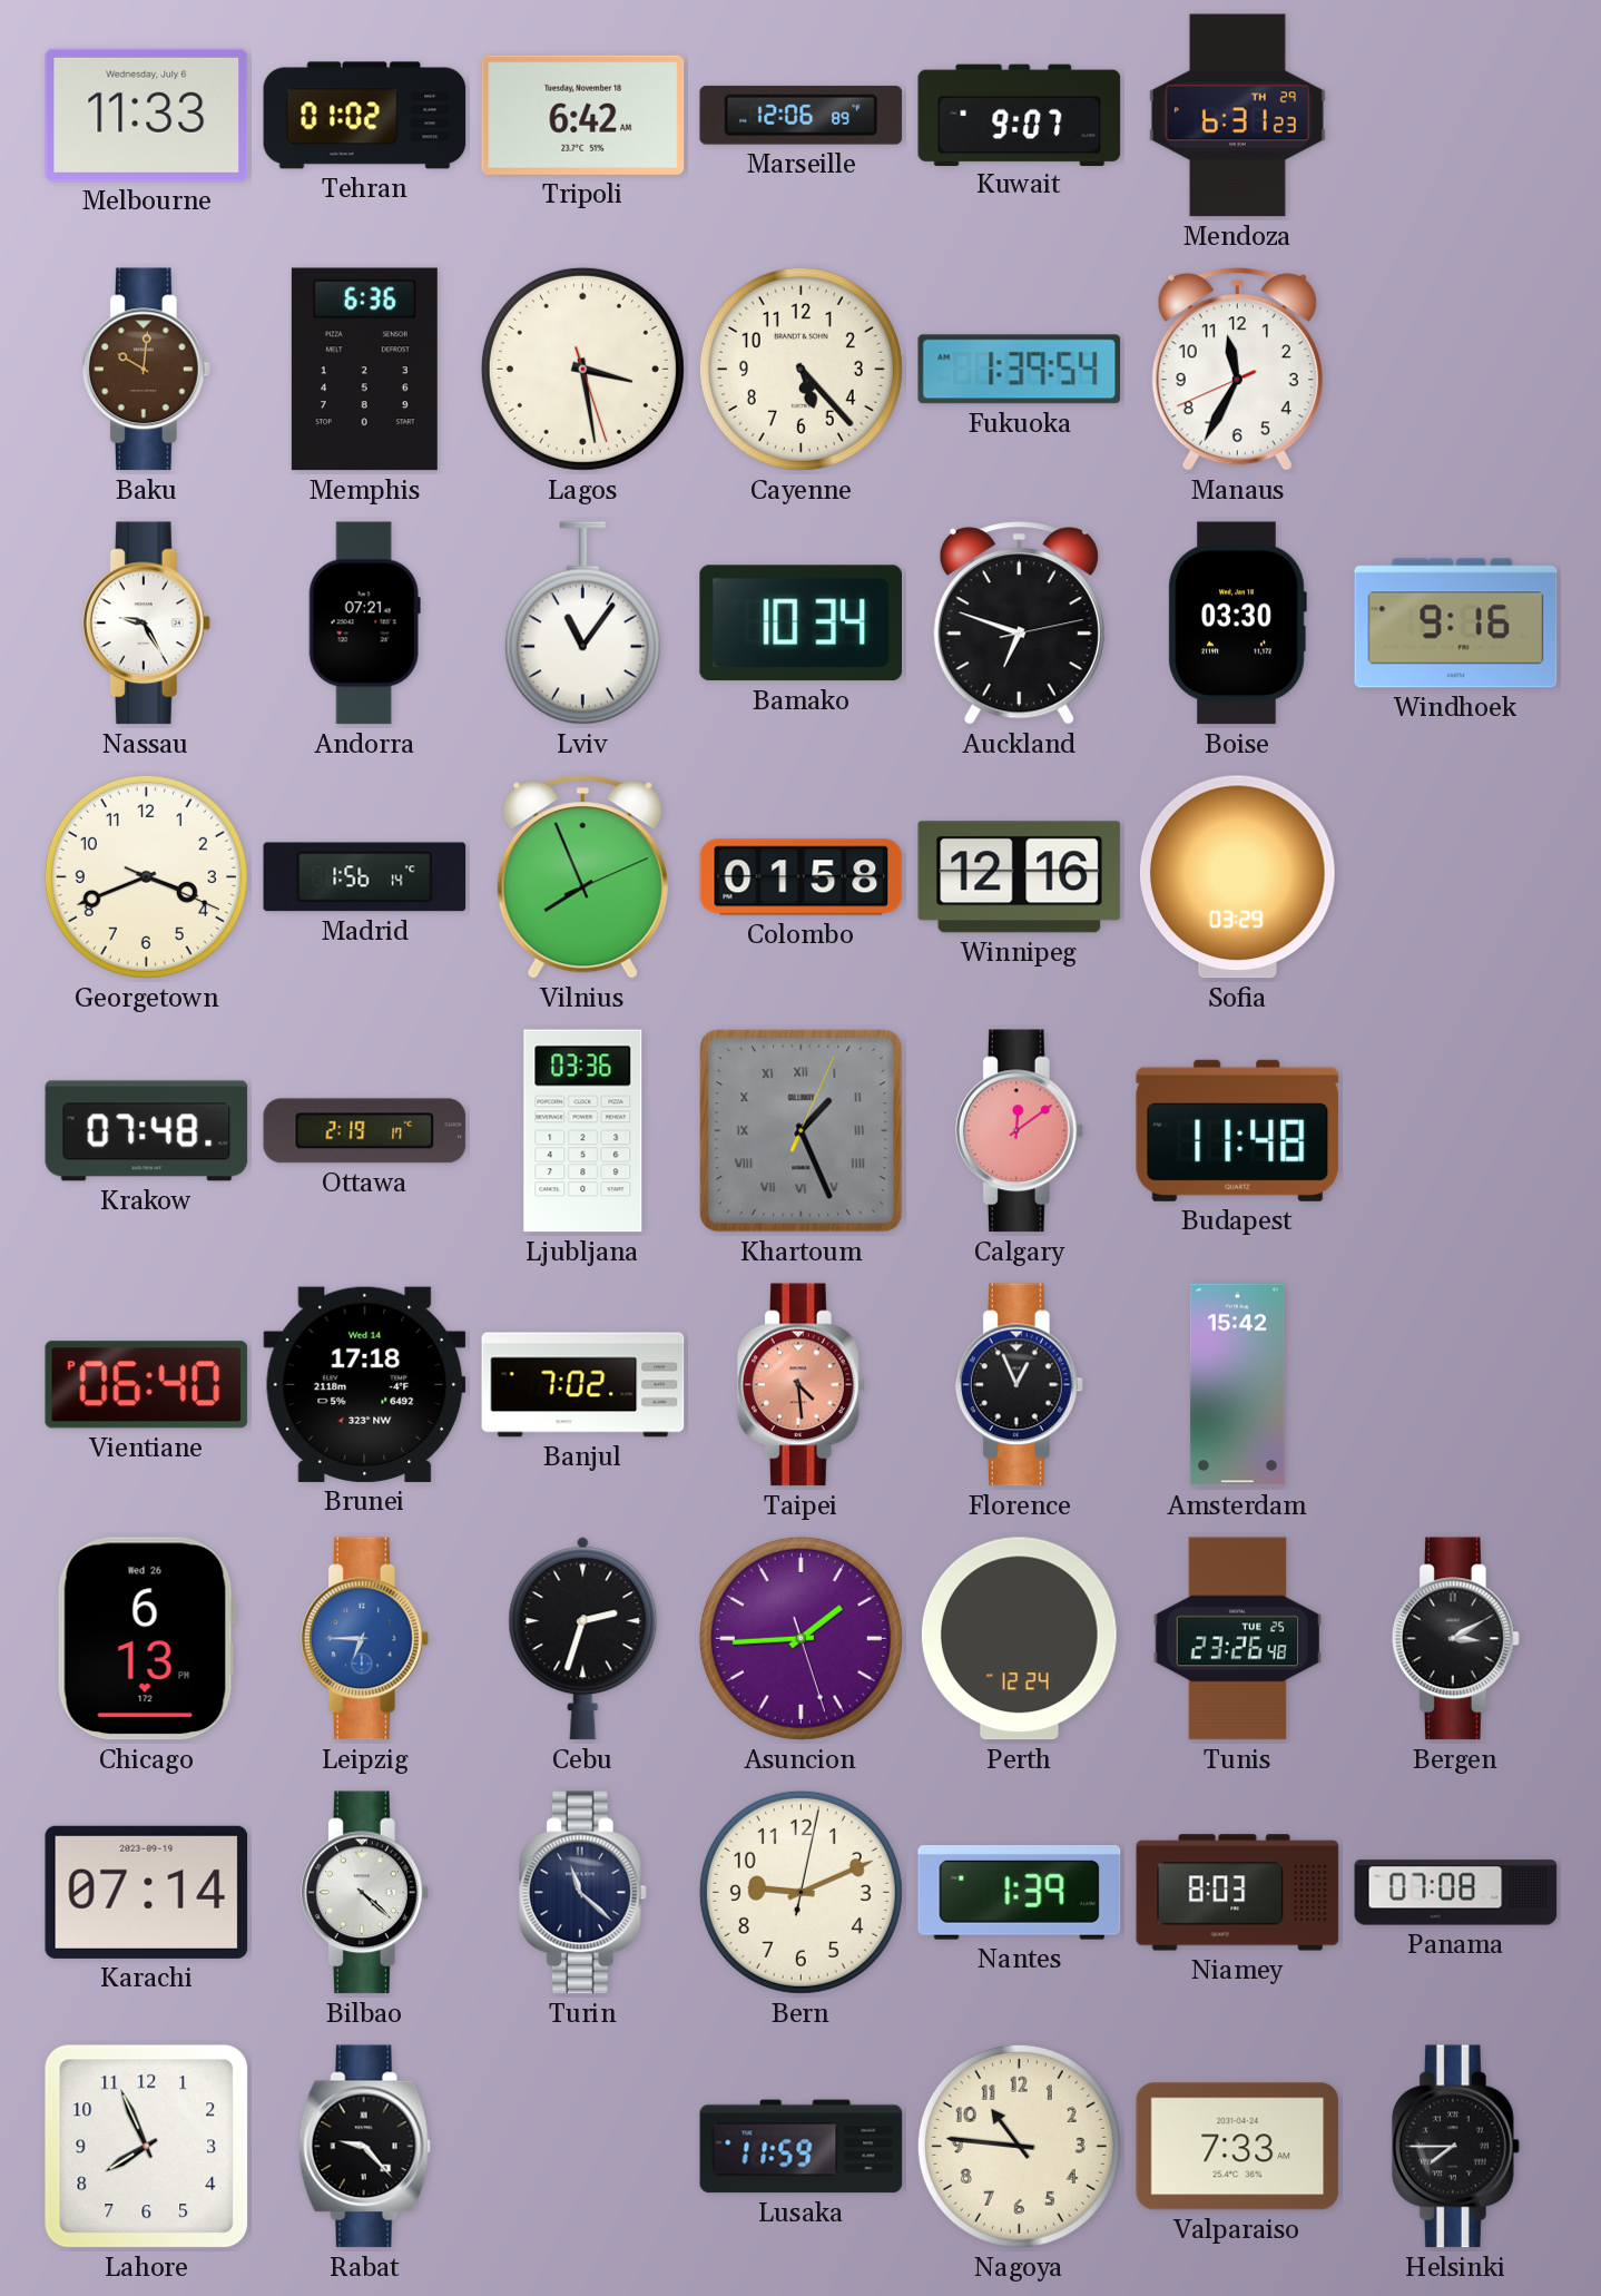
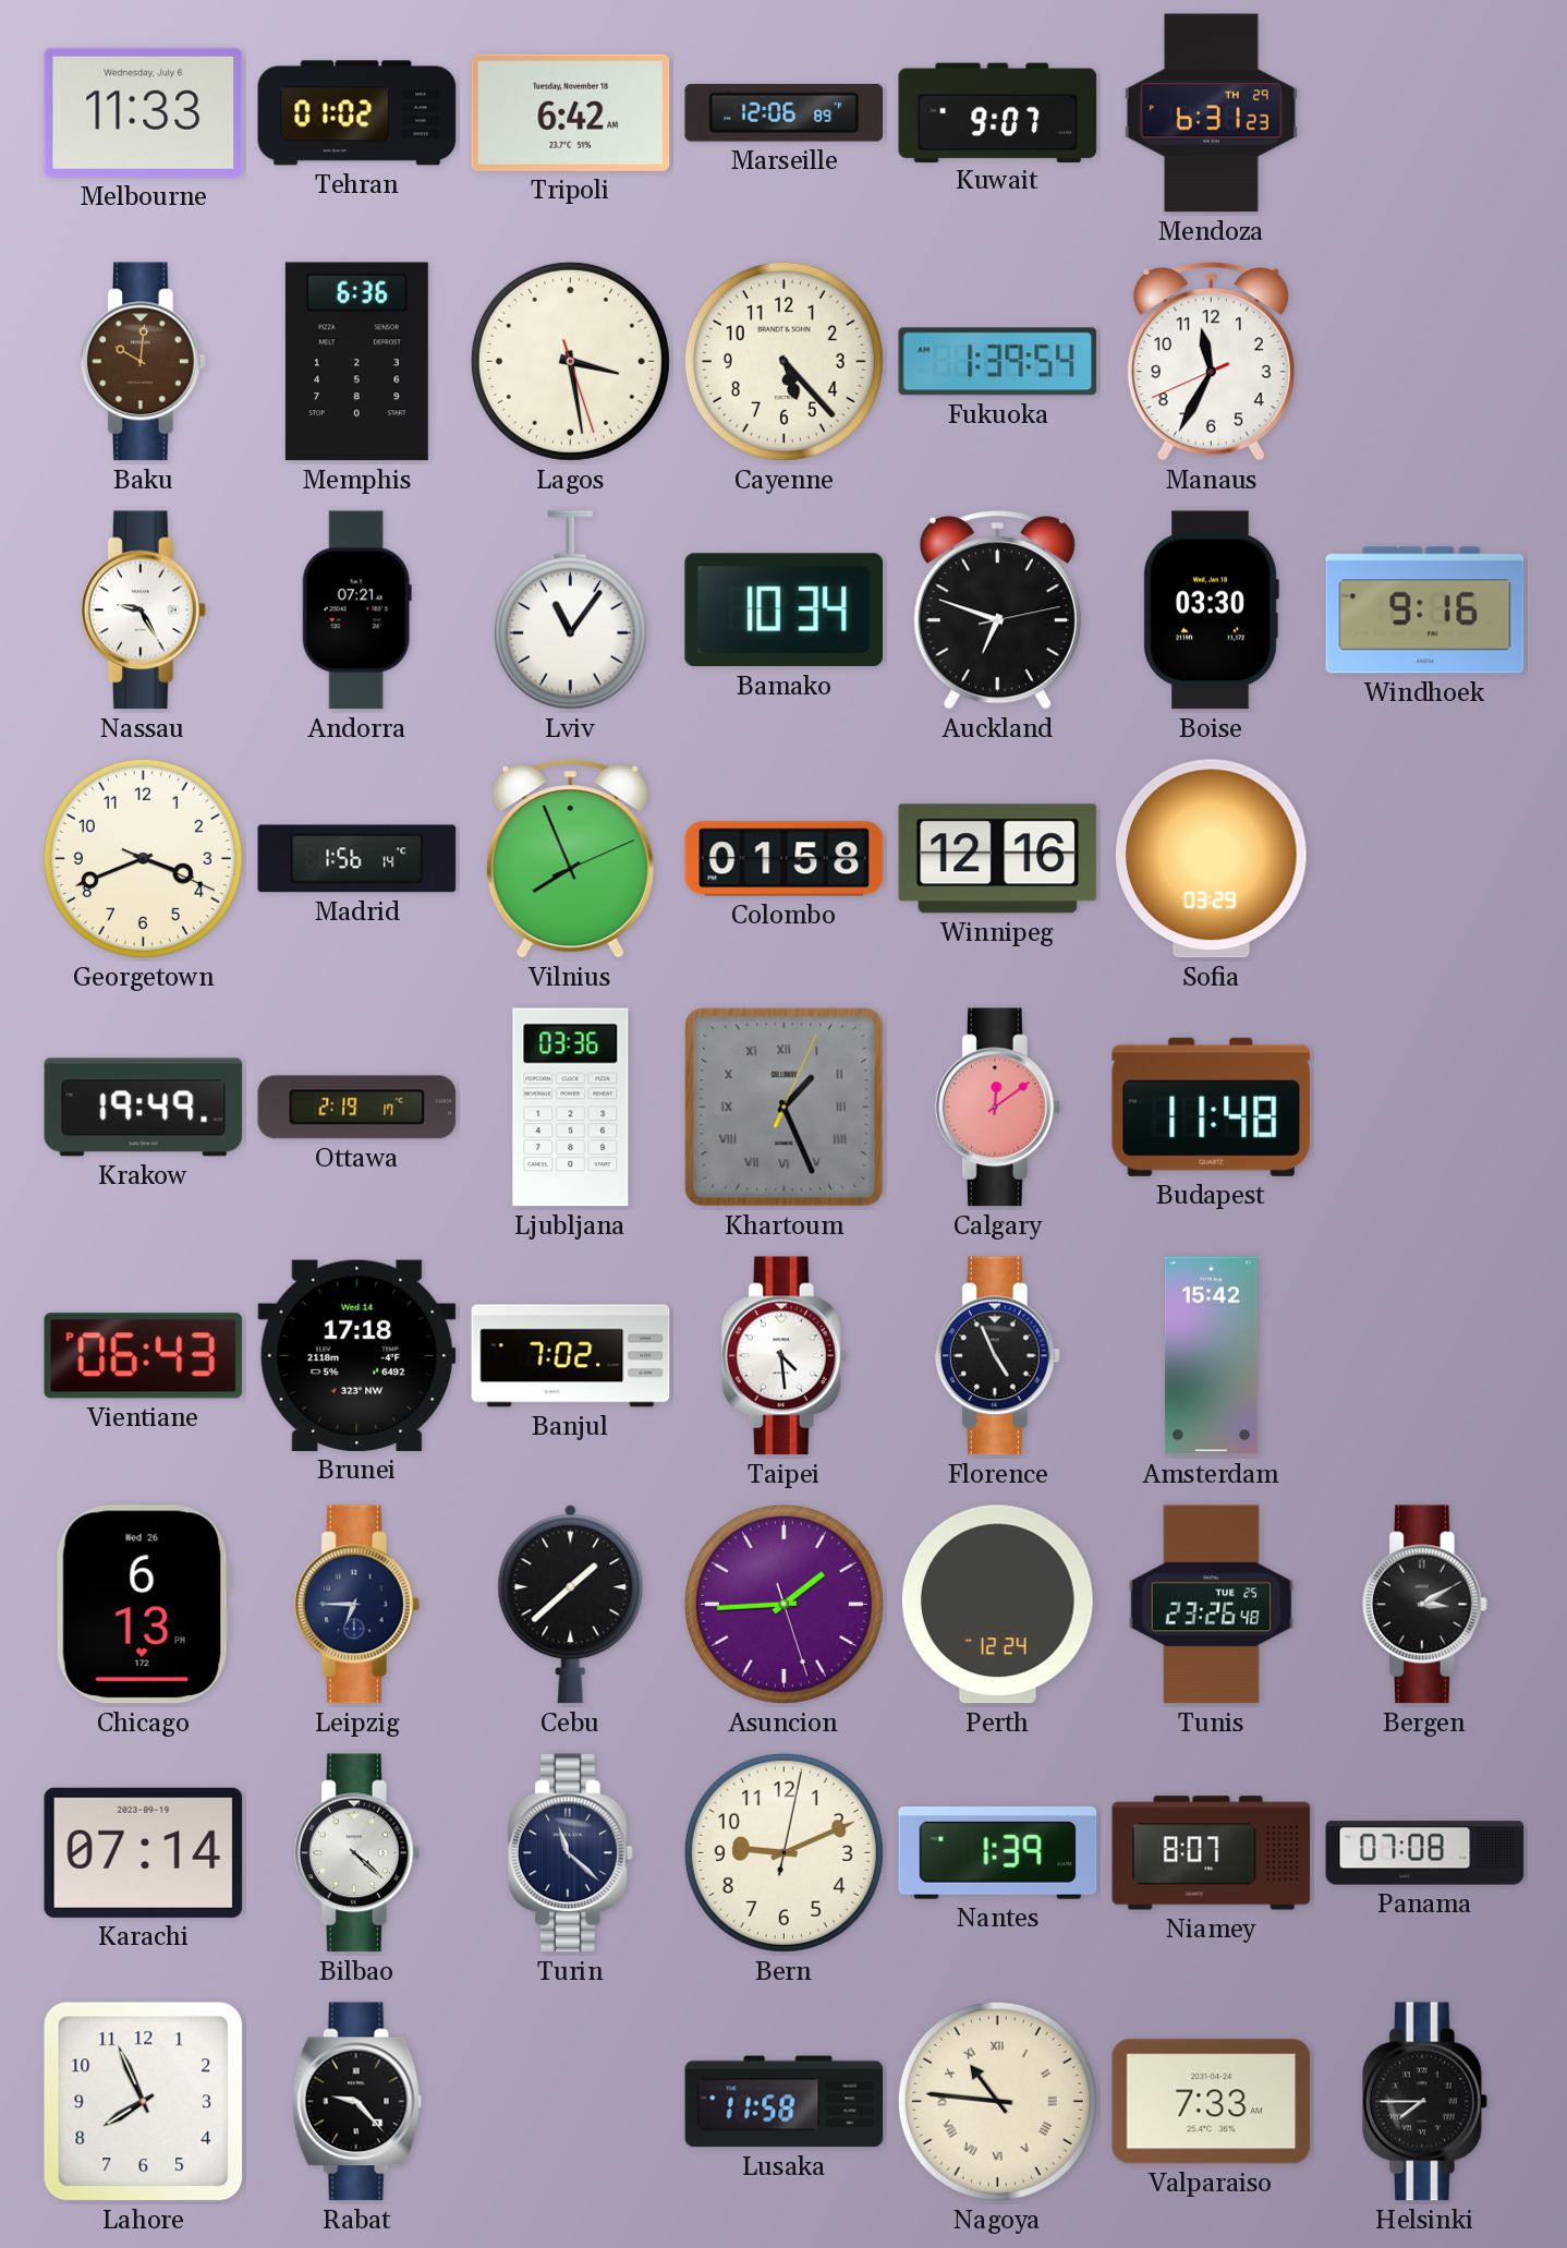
Krakow: 07:48 -> 19:49 (144, 1108)
Vientiane: 06:40 -> 06:43 (144, 1356)
Taipei dial: salmon -> white (783, 1356)
Florence: 12:56 -> 4:56 (997, 1356)
Leipzig dial: blue -> navy (356, 1605)
Cebu: 2:33 -> 1:38 (571, 1605)
Niamey: 8:03 -> 8:07 (1212, 1853)
Lusaka: 11:59 -> 11:58 (785, 2102)
Nagoya numerals: Arabic -> Roman (997, 2101)
